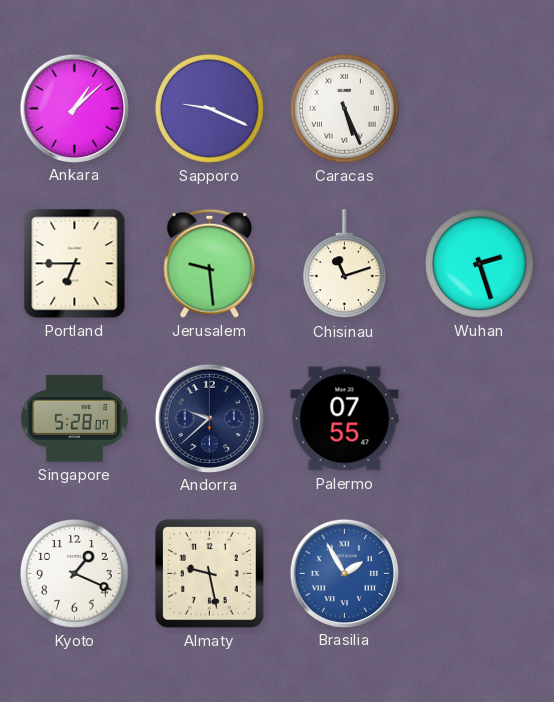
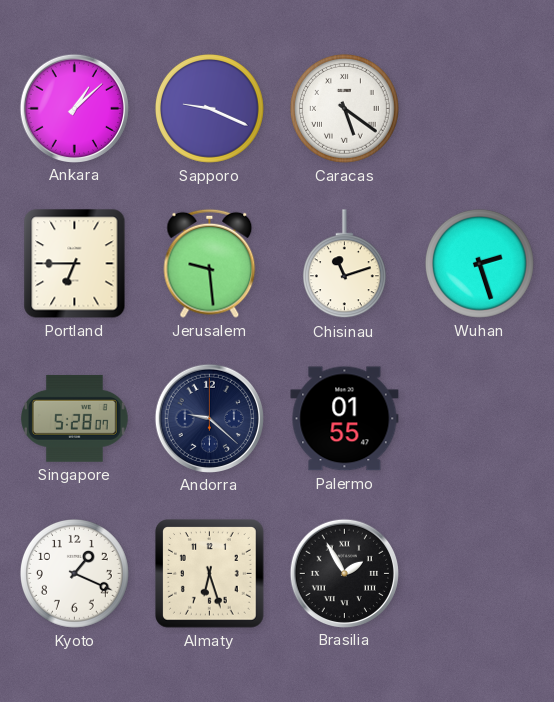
Caracas: 5:26 -> 5:21 (344, 108)
Andorra: 9:38 -> 9:22 (209, 418)
Palermo: 07:55 -> 01:55 (345, 419)
Almaty: 9:28 -> 6:27 (210, 574)
Brasilia dial: blue -> black (344, 573)
